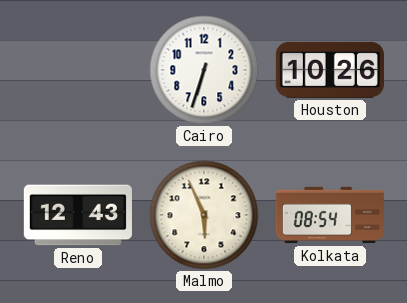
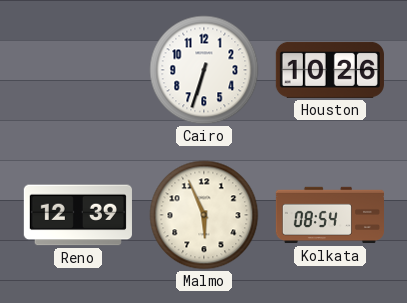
Reno: 12:43 -> 12:39 (78, 215)
